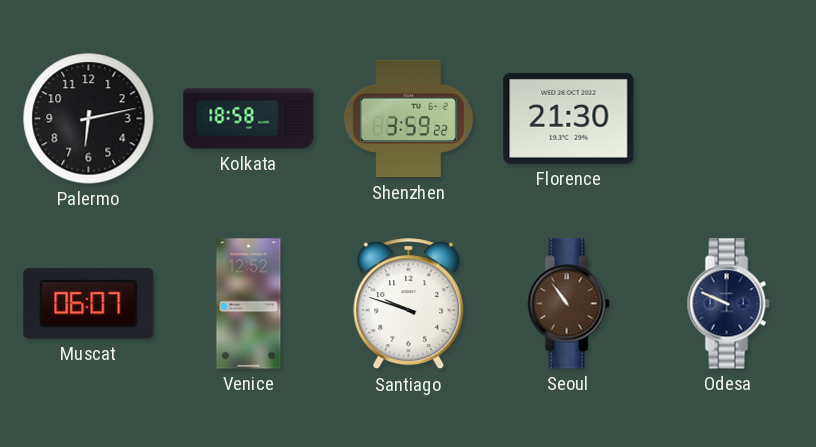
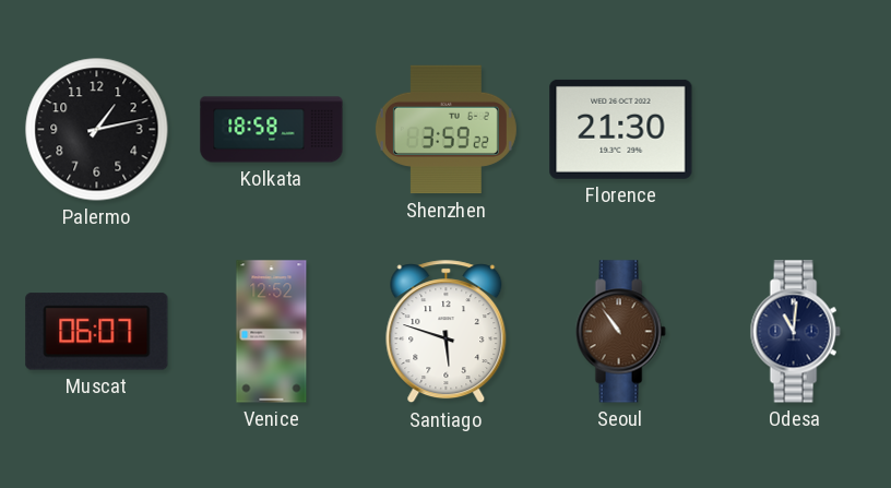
Palermo: 6:13 -> 1:13 (97, 130)
Santiago: 9:48 -> 5:48 (447, 332)
Odesa: 9:49 -> 11:01 (795, 332)
